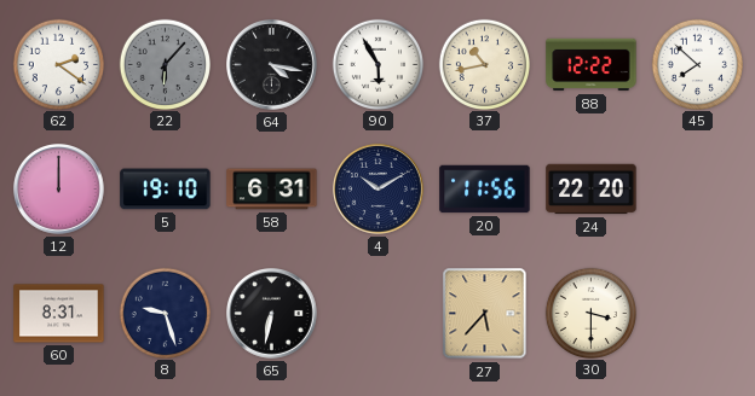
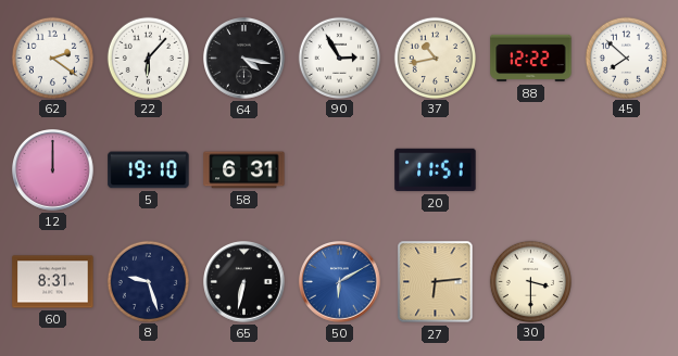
22 dial: grey -> white (148, 58)
90: 5:55 -> 2:55 (339, 58)
4: 10:10 -> none (379, 190)
20: 11:56 -> 11:51 (436, 170)
24: 22:20 -> none (592, 190)
50: none -> 6:10 (340, 282)
27: 5:37 -> 6:14 (436, 282)
